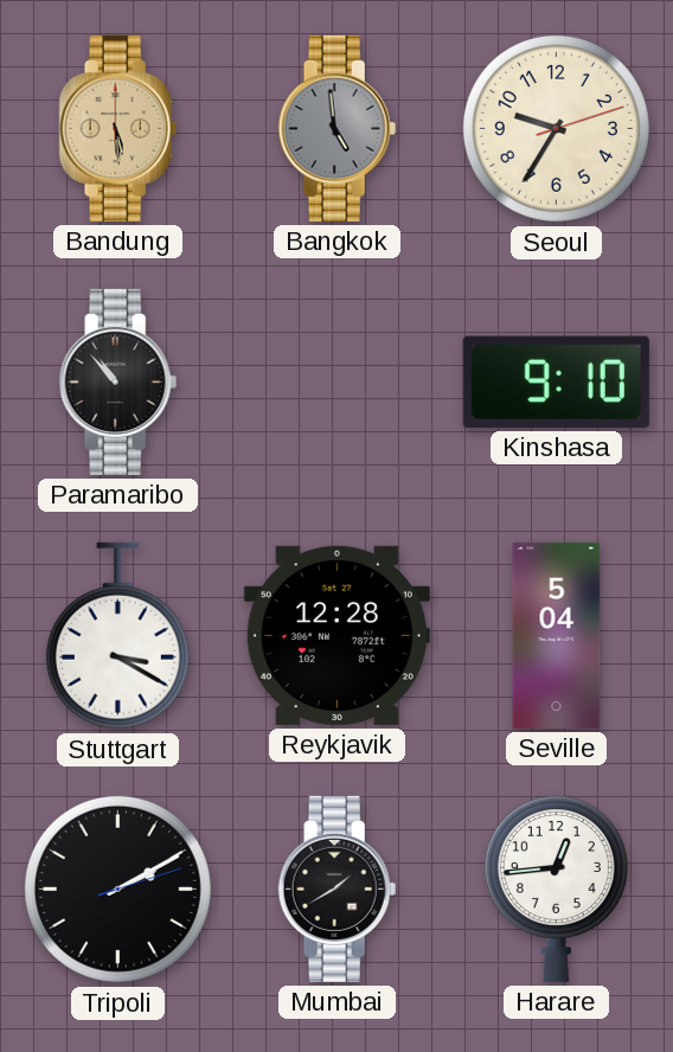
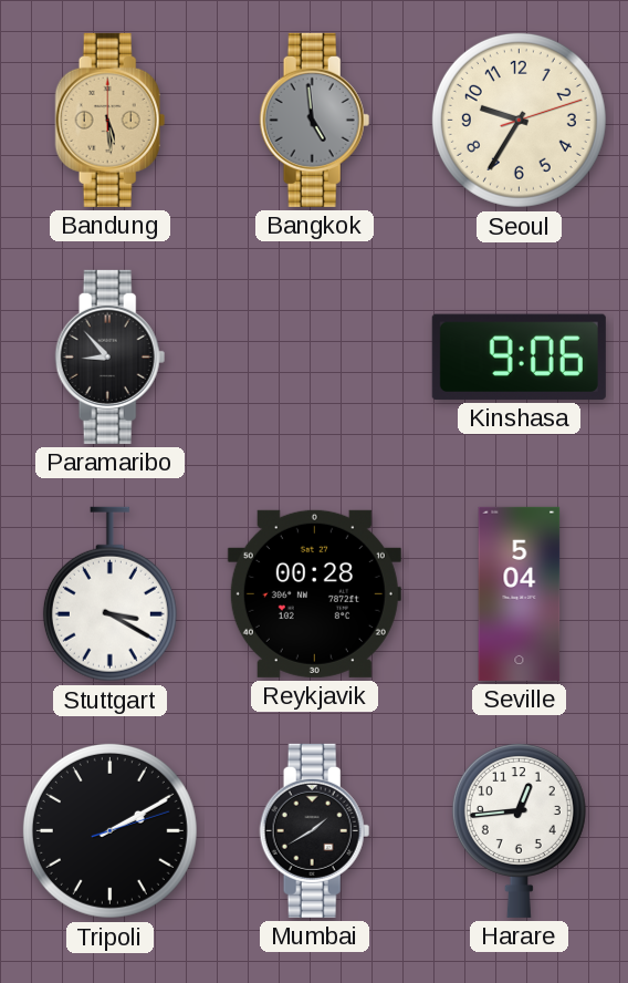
Paramaribo: 10:53 -> 8:53 (111, 356)
Kinshasa: 9:10 -> 9:06 (519, 356)
Reykjavik: 12:28 -> 00:28 (314, 593)
